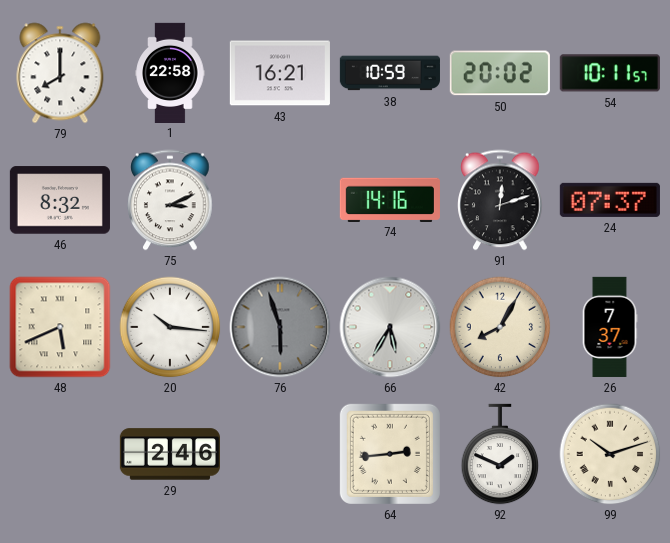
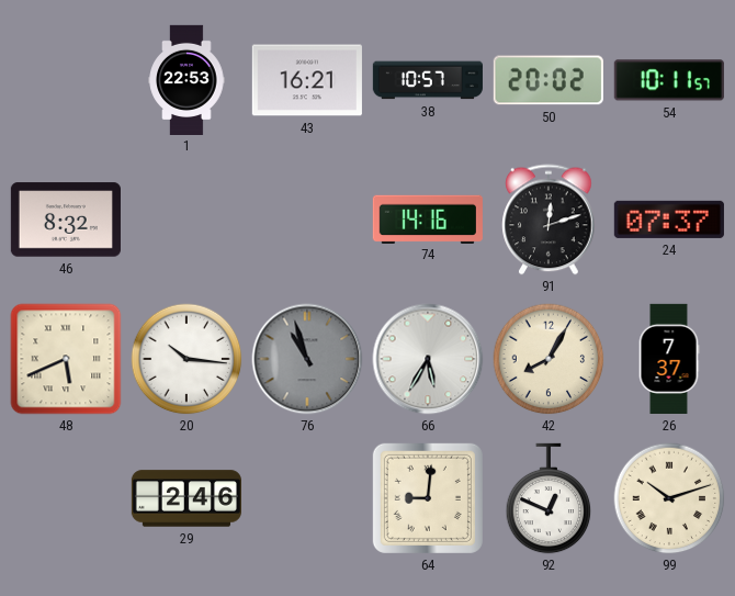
79: 8:00 -> none (60, 73)
1: 22:58 -> 22:53 (186, 79)
38: 10:59 -> 10:57 (428, 80)
75: 3:11 -> none (170, 200)
76: 5:57 -> 10:57 (307, 359)
64: 2:44 -> 9:01 (428, 498)
92: 1:49 -> 12:49 (549, 498)
